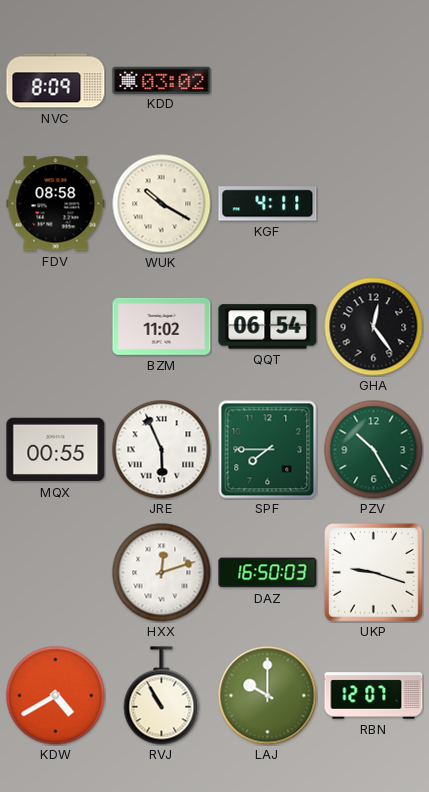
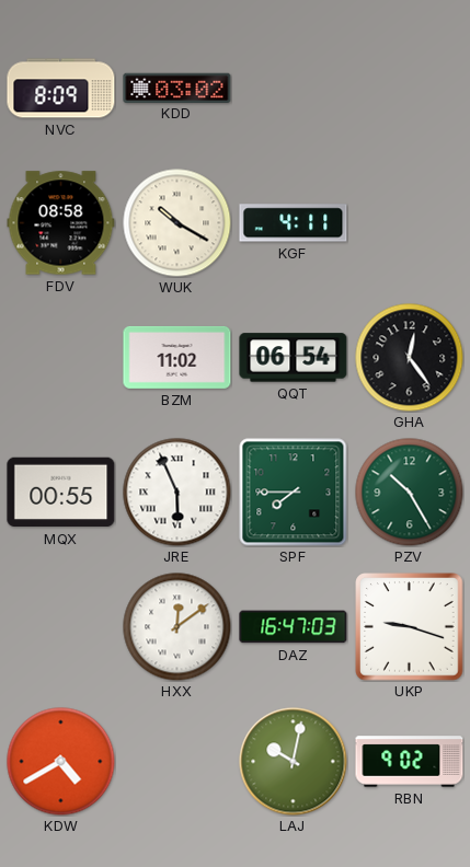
HXX: 12:12 -> 12:09 (177, 627)
DAZ: 16:50 -> 16:47 (294, 627)
RVJ: 10:55 -> none (162, 696)
LAJ: 10:00 -> 10:02 (294, 762)
RBN: 12:07 -> 9:02 (410, 762)
